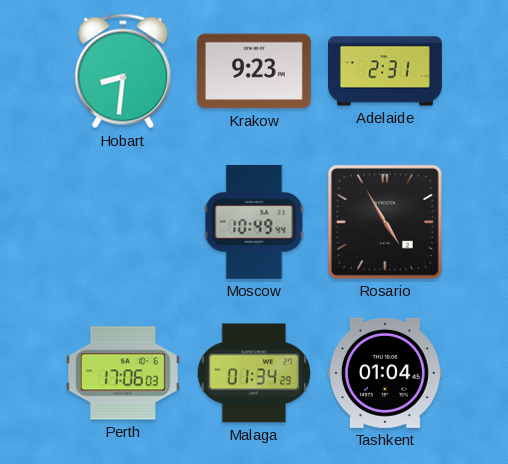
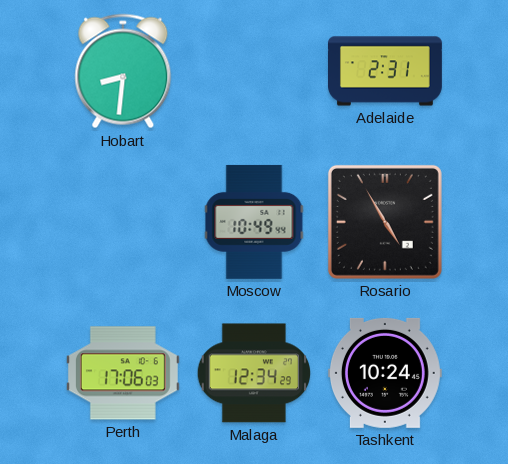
Krakow: 9:23 -> none (254, 71)
Malaga: 01:34 -> 12:34 (253, 373)
Tashkent: 01:04 -> 10:24 (385, 373)
